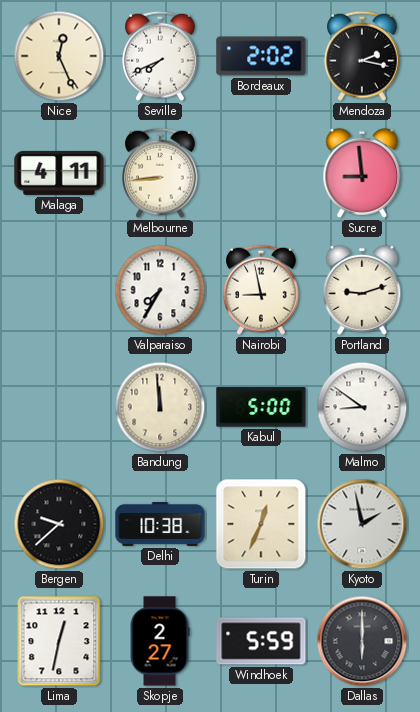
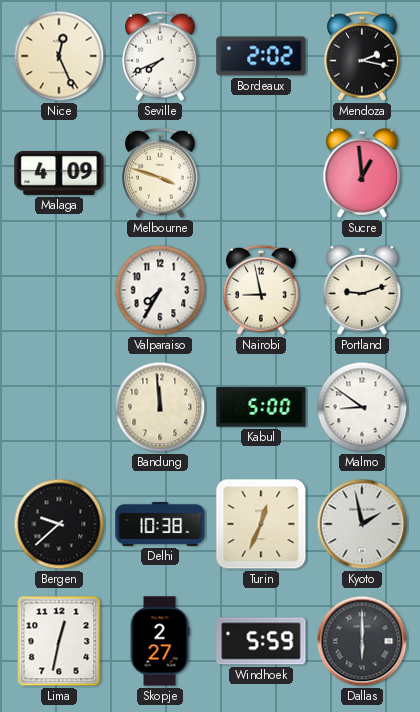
Malaga: 4:11 -> 4:09 (59, 173)
Melbourne: 8:44 -> 3:48 (161, 173)
Sucre: 8:59 -> 12:59 (362, 173)
